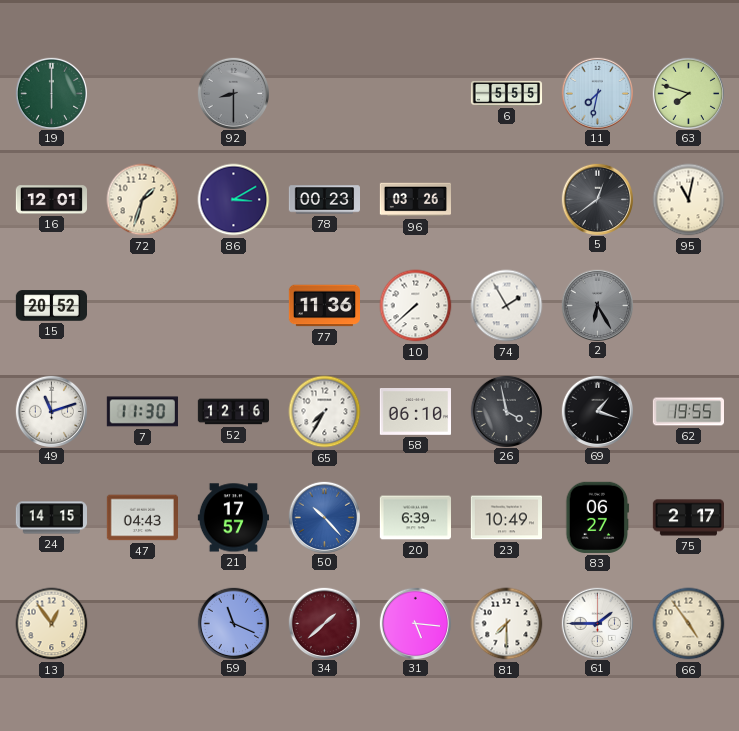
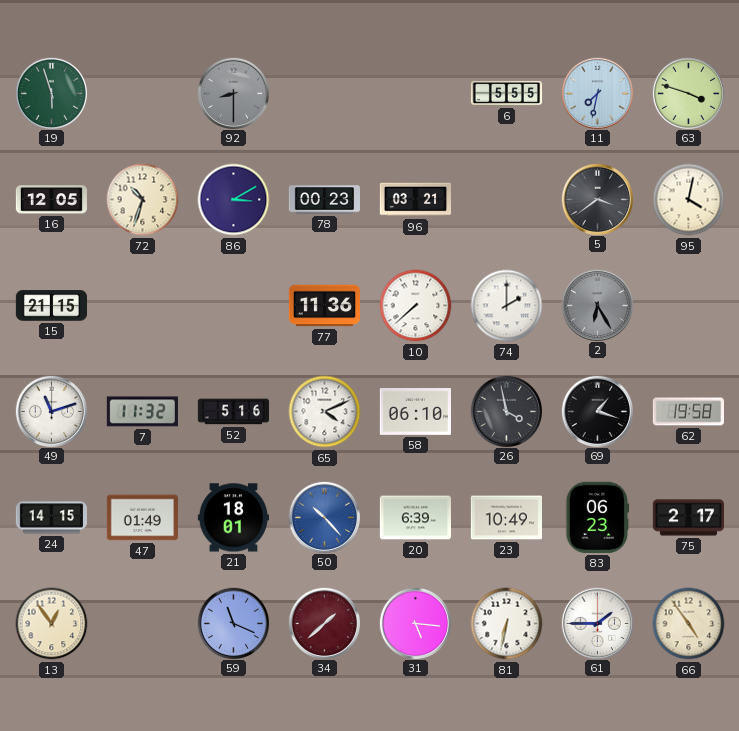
19: 6:00 -> 5:57 (51, 93)
63: 7:48 -> 3:48 (688, 93)
16: 12:01 -> 12:05 (51, 200)
72: 1:33 -> 10:33 (143, 200)
96: 03:26 -> 03:21 (415, 200)
5: 12:39 -> 3:39 (597, 199)
95: 11:02 -> 4:02 (689, 200)
15: 20:52 -> 21:15 (51, 306)
74: 1:55 -> 2:00 (507, 306)
7: 11:30 -> 11:32 (142, 412)
52: 12:16 -> 5:16 (233, 412)
65: 7:35 -> 4:11 (325, 412)
62: 19:55 -> 19:58 (688, 412)
47: 04:43 -> 01:49 (142, 518)
21: 17:57 -> 18:01 (233, 518)
83: 06:27 -> 06:23 (598, 517)
81: 7:30 -> 6:32 (507, 624)
